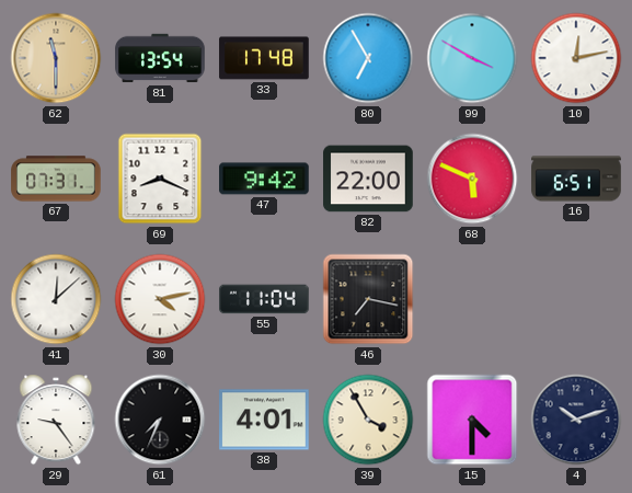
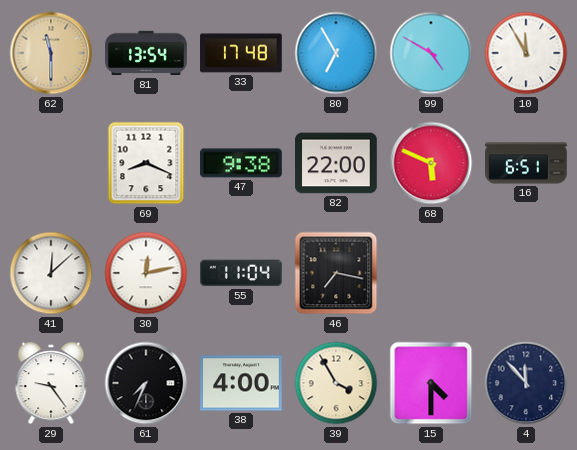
99: 3:50 -> 4:50 (431, 53)
10: 12:13 -> 11:55 (526, 53)
67: 07:31 -> none (56, 179)
47: 9:42 -> 9:38 (241, 163)
30: 4:13 -> 12:13 (146, 273)
38: 4:01 -> 4:00 (241, 383)
4: 10:12 -> 11:53 (526, 383)
